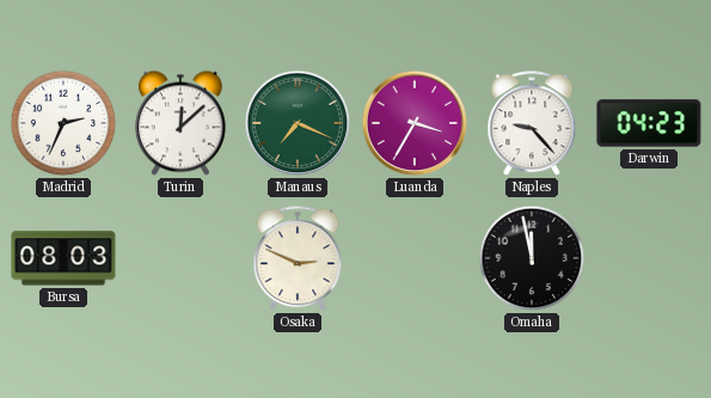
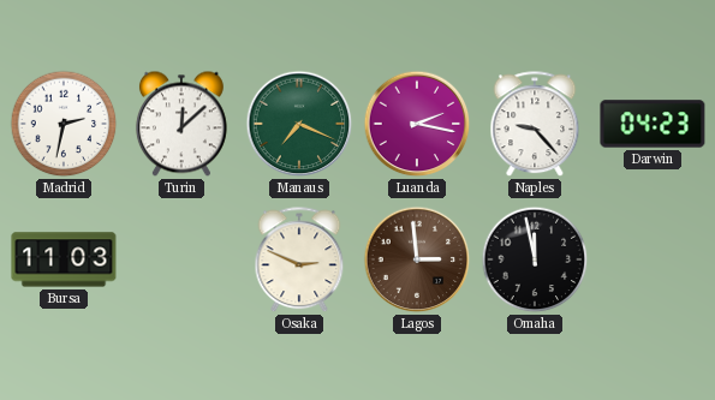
Madrid: 2:34 -> 2:32 (64, 124)
Luanda: 3:35 -> 2:17 (417, 124)
Bursa: 08:03 -> 11:03 (64, 259)
Lagos: none -> 2:59 (417, 259)
